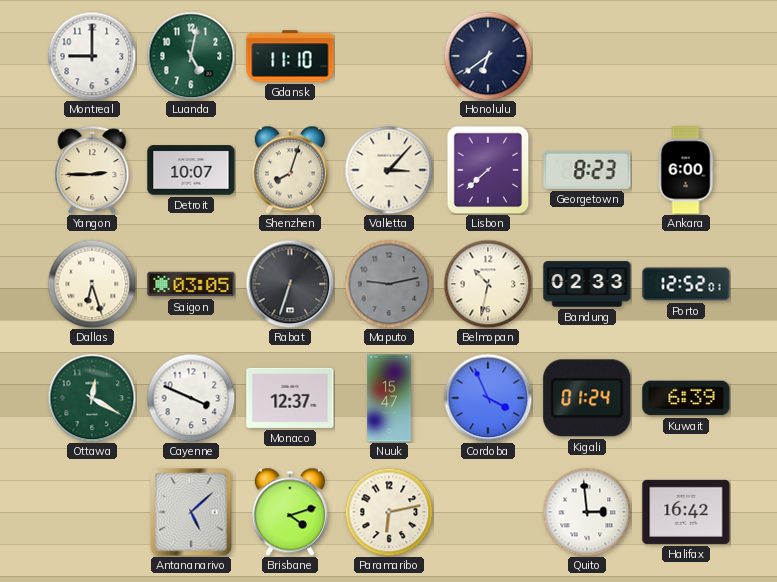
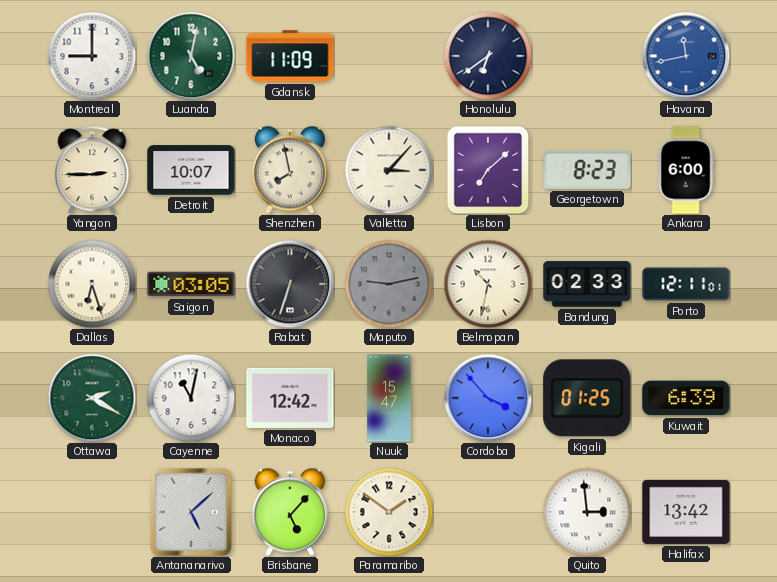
Gdansk: 11:10 -> 11:09 (290, 56)
Havana: none -> 11:43 (686, 56)
Shenzhen: 8:03 -> 7:58 (290, 170)
Lisbon: 7:38 -> 7:08 (488, 170)
Porto: 12:52 -> 12:11 (686, 284)
Ottawa: 12:20 -> 2:20 (92, 398)
Cayenne: 3:49 -> 11:02 (191, 398)
Monaco: 12:37 -> 12:42 (290, 398)
Cordoba: 3:56 -> 3:53 (488, 398)
Kigali: 01:24 -> 01:25 (587, 398)
Brisbane: 4:12 -> 5:07 (290, 512)
Paramaribo: 6:13 -> 1:51 (389, 512)
Halifax: 16:42 -> 13:42 (686, 512)
